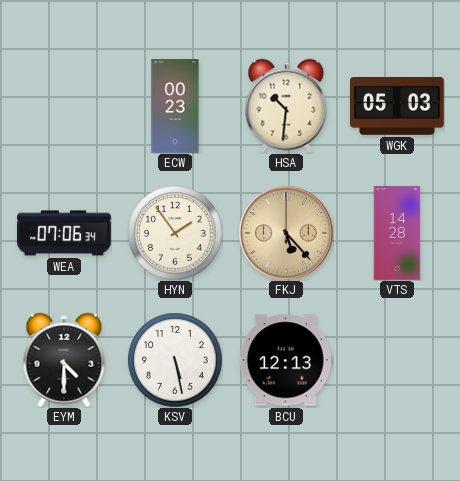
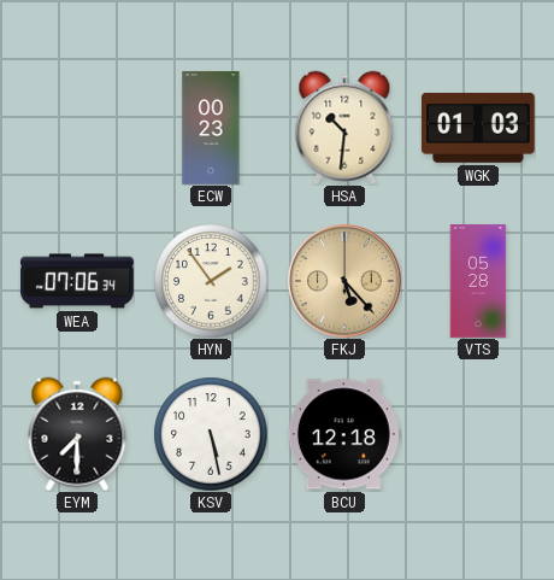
WGK: 05:03 -> 01:03 (479, 128)
VTS: 14:28 -> 05:28 (478, 281)
EYM: 4:30 -> 7:30 (77, 434)
BCU: 12:13 -> 12:18 (344, 434)
